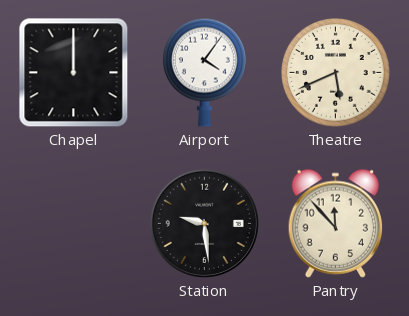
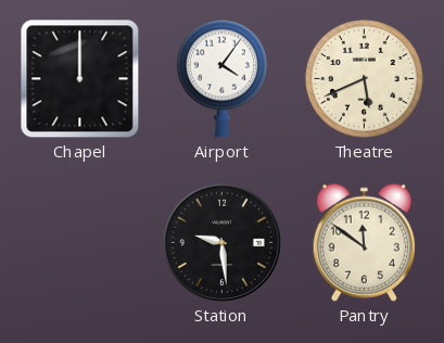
Pantry: 11:53 -> 11:51 (365, 242)
